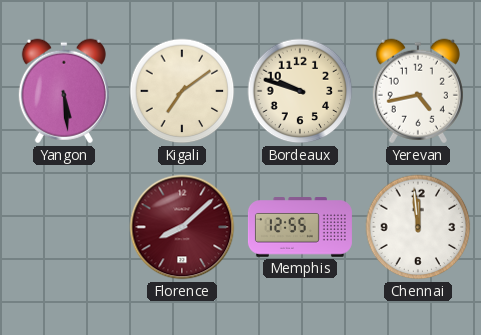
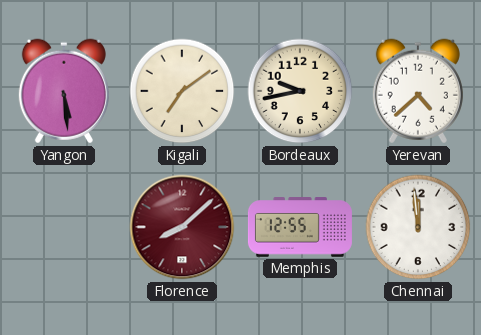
Bordeaux: 9:48 -> 9:43 (300, 91)
Yerevan: 4:43 -> 4:38 (418, 91)
